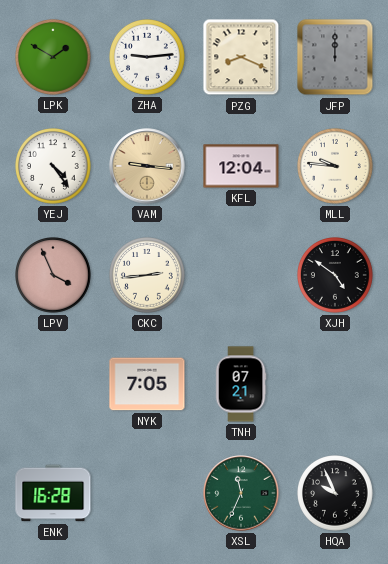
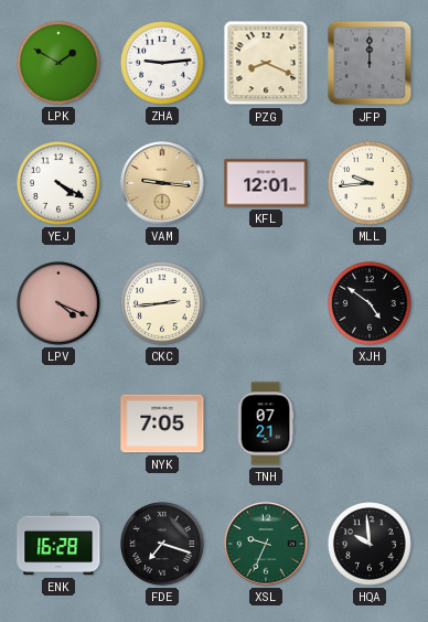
YEJ: 4:24 -> 4:20 (60, 184)
KFL: 12:04 -> 12:01 (266, 183)
MLL: 9:46 -> 9:44 (371, 184)
LPV: 3:56 -> 4:19 (60, 304)
FDE: none -> 7:18 (163, 545)
XSL: 11:34 -> 9:34 (266, 544)
HQA: 9:56 -> 9:59 (371, 545)
